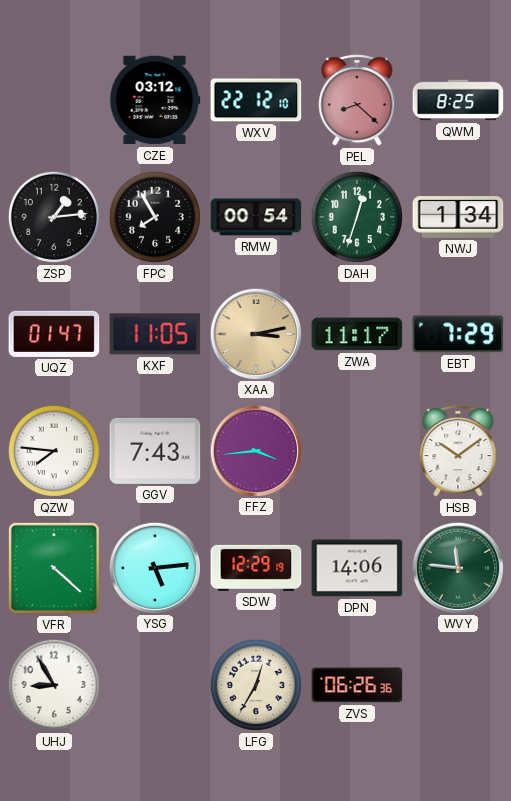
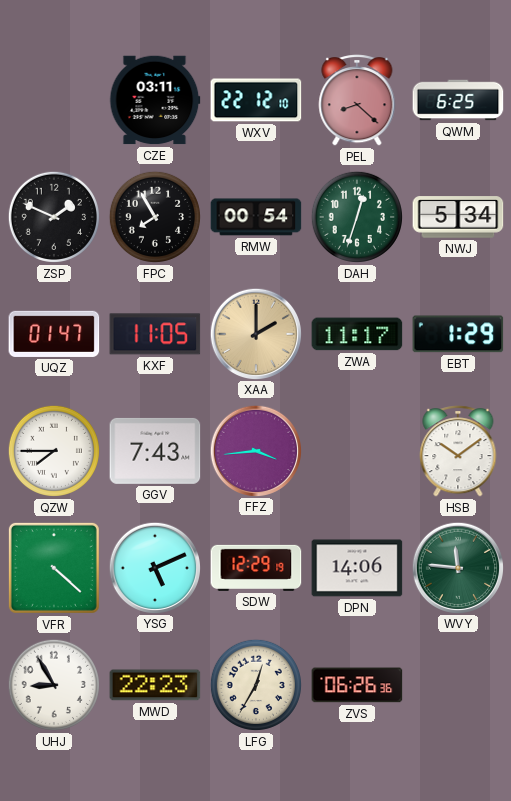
CZE: 03:12 -> 03:11 (155, 100)
QWM: 8:25 -> 6:25 (458, 100)
ZSP: 1:14 -> 1:49 (54, 217)
NWJ: 1:34 -> 5:34 (458, 217)
XAA: 3:13 -> 2:00 (255, 333)
EBT: 7:29 -> 1:29 (458, 334)
QZW: 7:46 -> 7:45 (54, 451)
YSG: 5:14 -> 5:11 (154, 567)
MWD: none -> 22:23 (155, 685)
